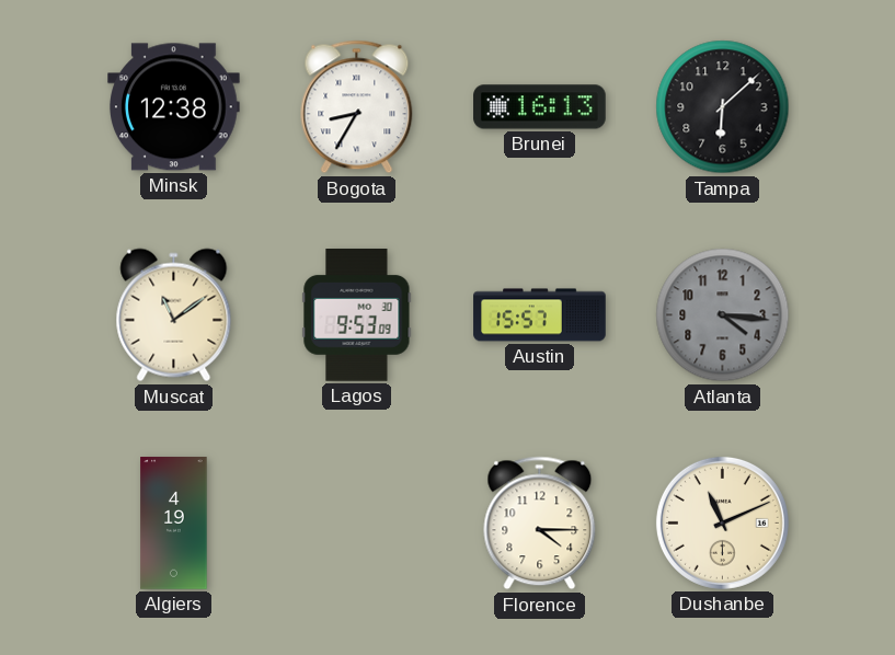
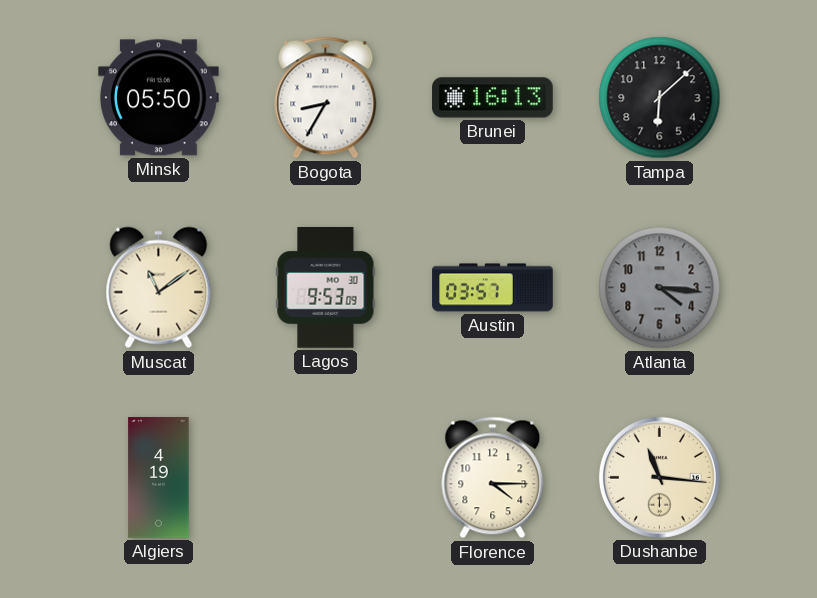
Minsk: 12:38 -> 05:50 (159, 98)
Austin: 15:57 -> 03:57 (493, 288)
Dushanbe: 11:11 -> 11:16 (659, 477)
